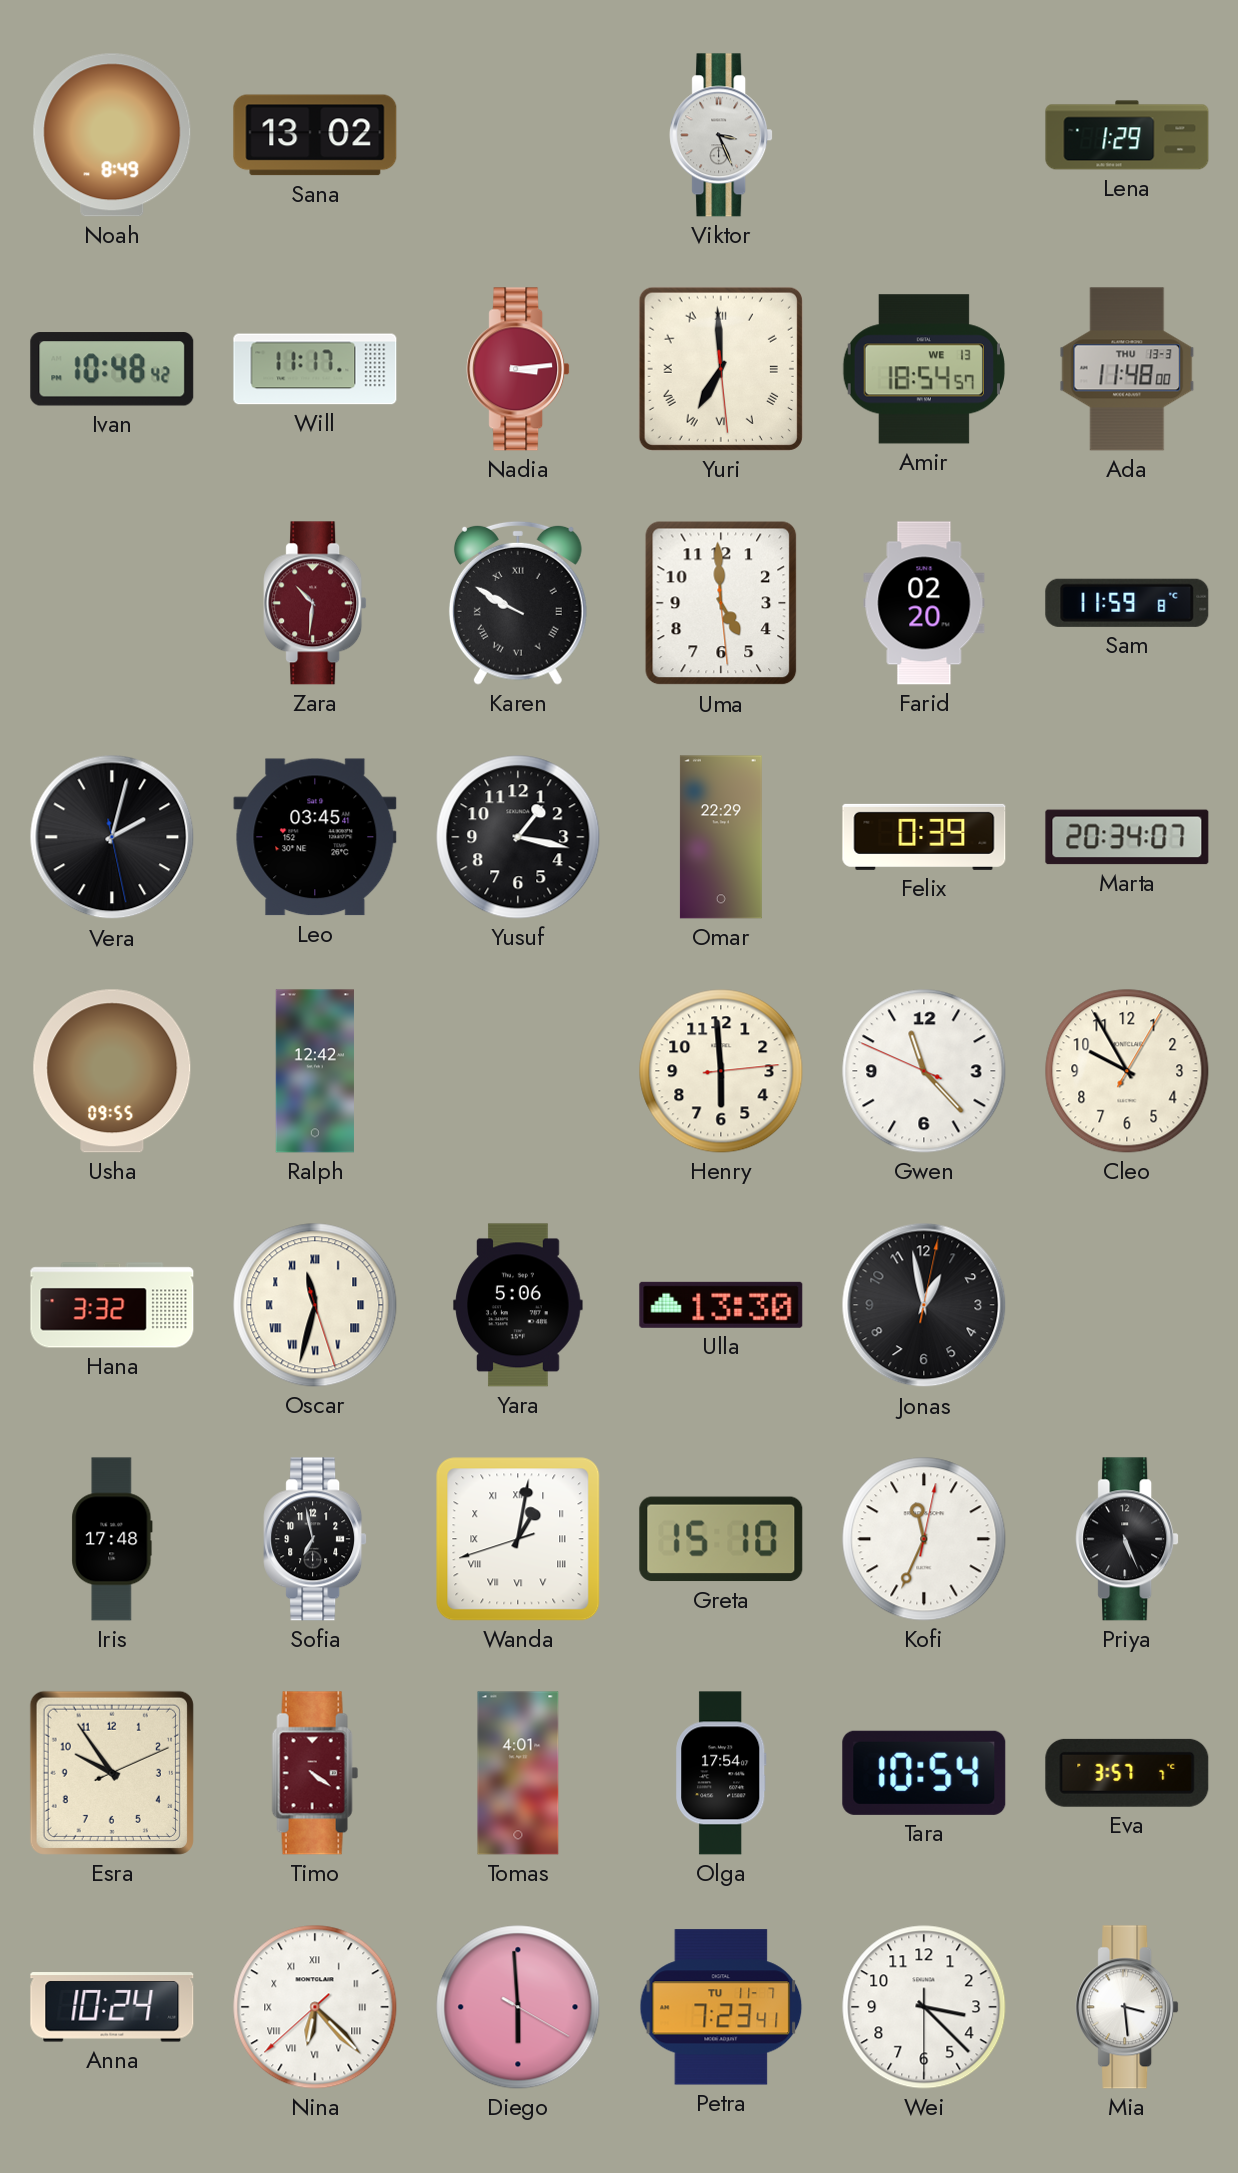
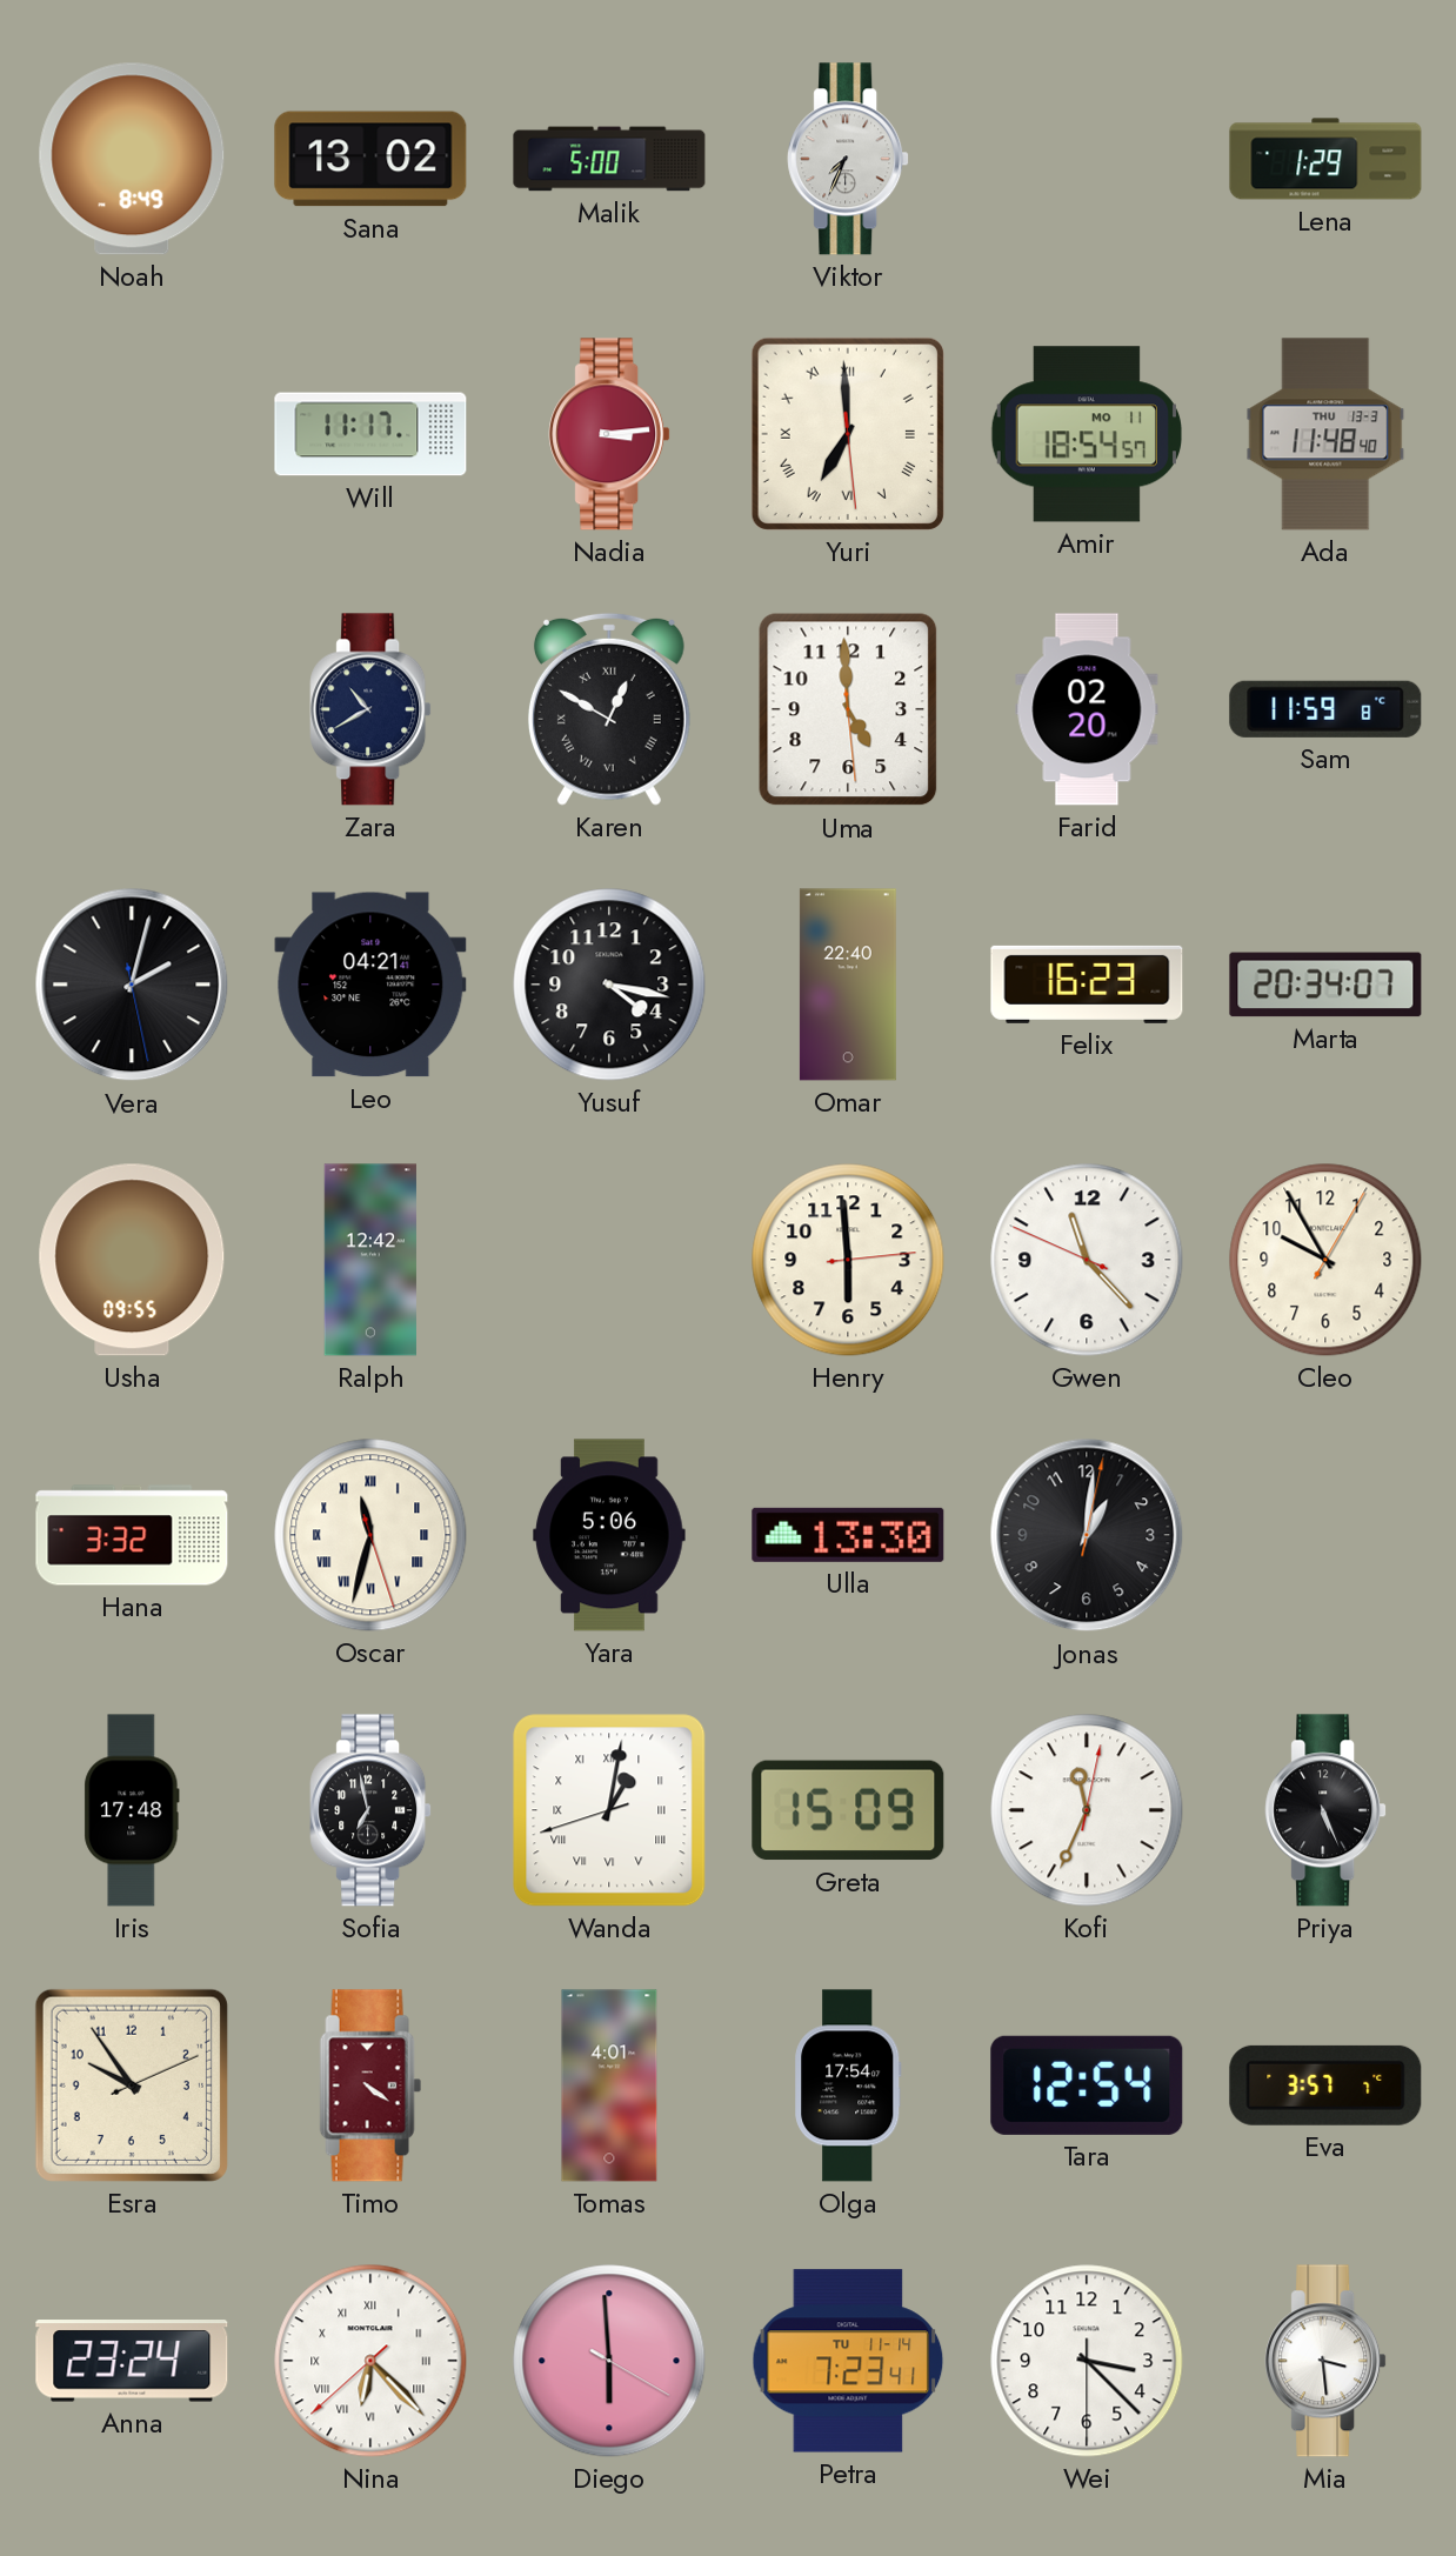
Malik: none -> 5:00 (609, 159)
Viktor: 3:26 -> 7:34 (848, 159)
Ivan: 10:48 -> none (112, 369)
Amir date: WE 13 -> MO 11 (1086, 434)
Ada: 11:48:00 -> 11:48:40 (1325, 434)
Zara: 10:31 -> 10:40 (370, 709)
Zara dial: burgundy -> navy (370, 709)
Karen: 9:50 -> 12:50 (609, 709)
Leo: 03:45 -> 04:21 (370, 985)
Yusuf: 1:17 -> 4:17 (609, 985)
Omar: 22:29 -> 22:40 (848, 985)
Felix: 0:39 -> 16:23 (1087, 985)
Jonas: 12:58 -> 1:01 (1087, 1535)
Greta: 15:10 -> 15:09 (848, 1810)
Tara: 10:54 -> 12:54 (1087, 2085)
Anna: 10:24 -> 23:24 (132, 2361)
Petra date: TU 11-7 -> TU 11-14 (848, 2361)
